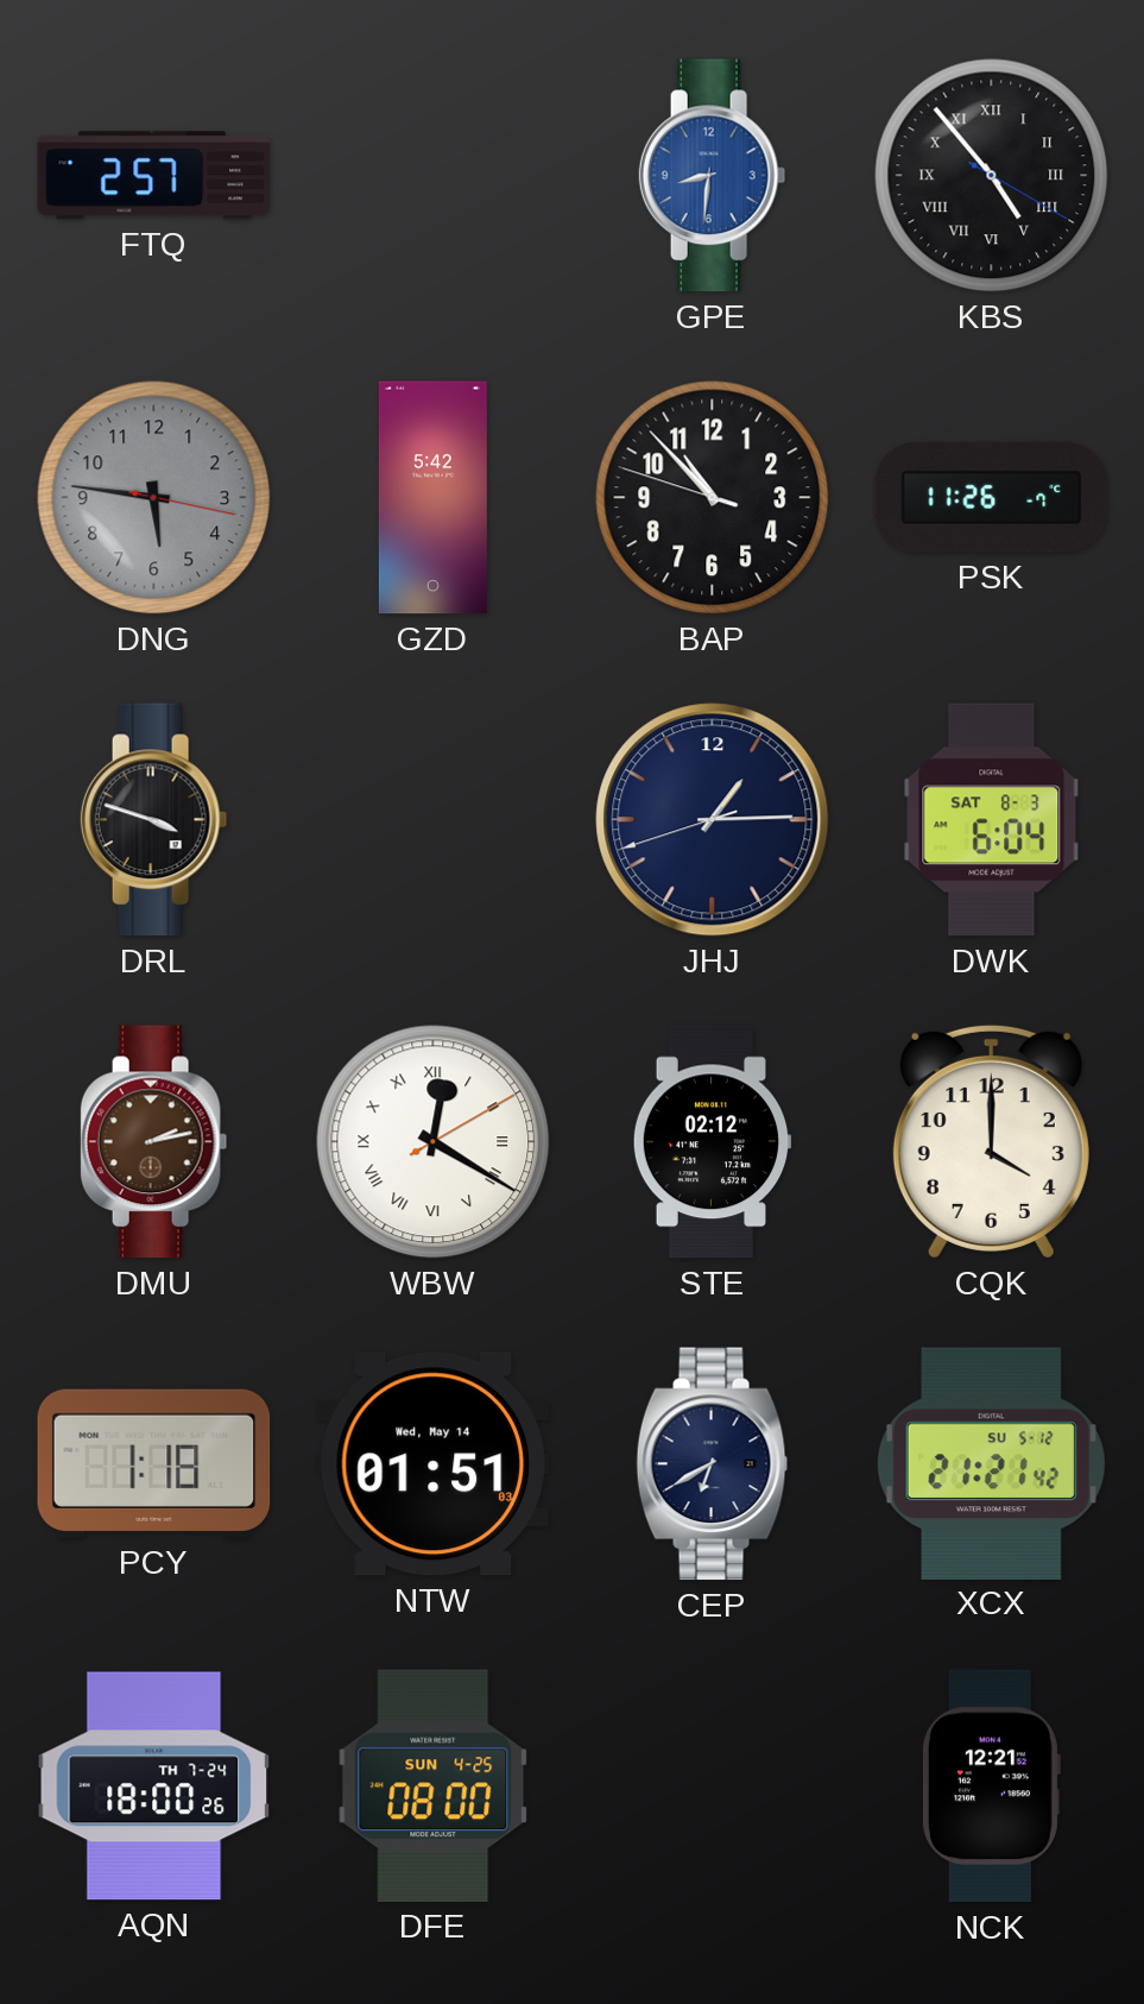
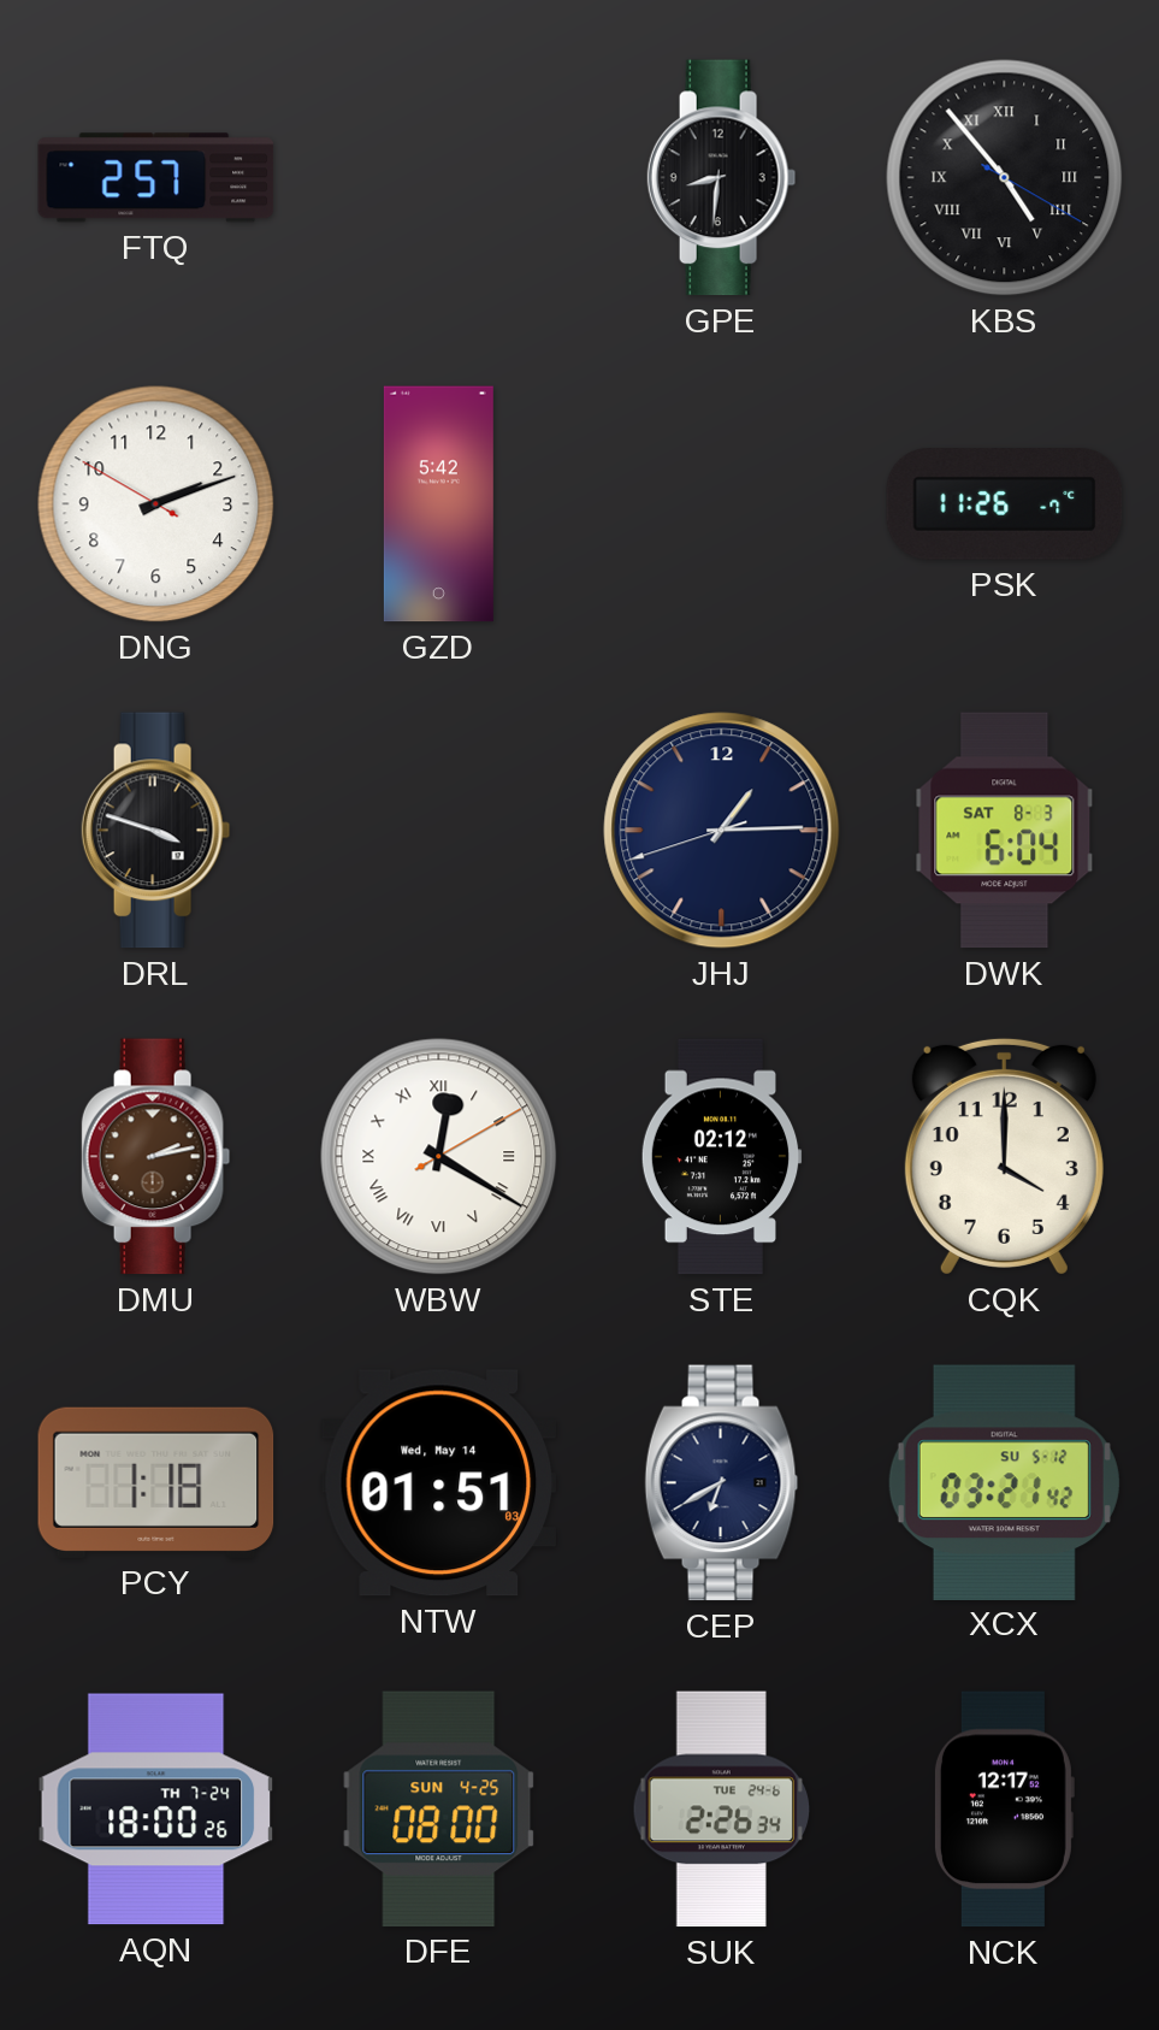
GPE dial: blue -> black (722, 178)
DNG: 5:46 -> 2:11 (156, 504)
DNG dial: grey -> white (156, 504)
BAP: 10:52 -> none (713, 498)
XCX: 21:21 -> 03:21 (1004, 1482)
SUK: none -> 2:26 (722, 1810)
NCK: 12:21 -> 12:17 (1004, 1810)
